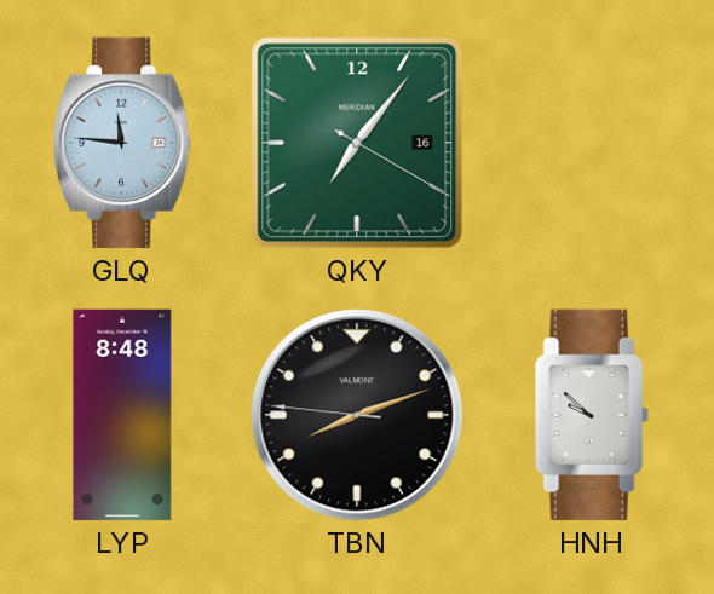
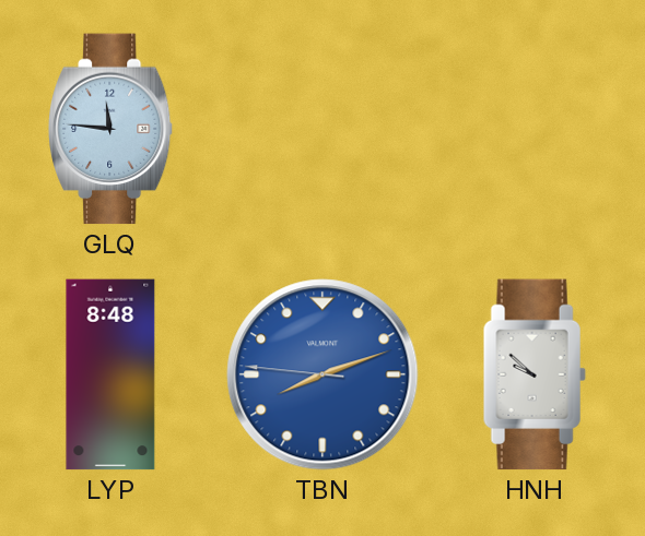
QKY: 7:06 -> none (357, 143)
TBN dial: black -> blue (322, 374)
